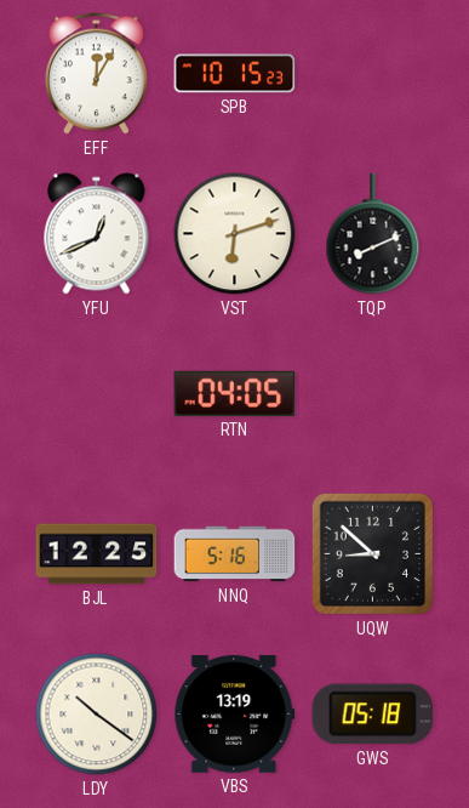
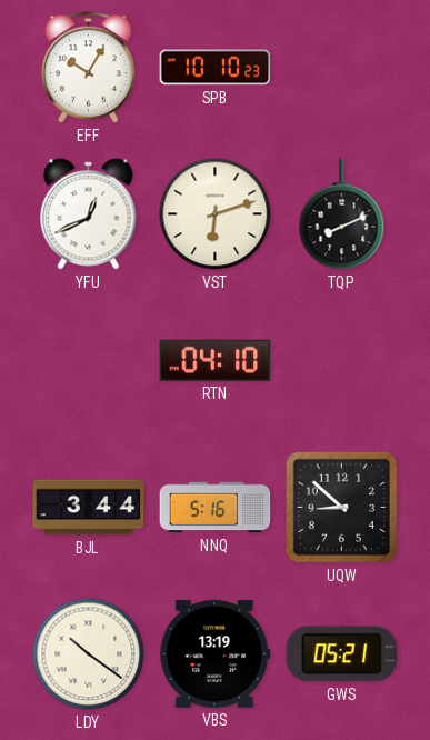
EFF: 12:05 -> 10:05 (88, 68)
SPB: 10:15 -> 10:10 (216, 68)
RTN: 04:05 -> 04:10 (216, 360)
BJL: 12:25 -> 3:44 (89, 508)
GWS: 05:18 -> 05:21 (342, 654)
